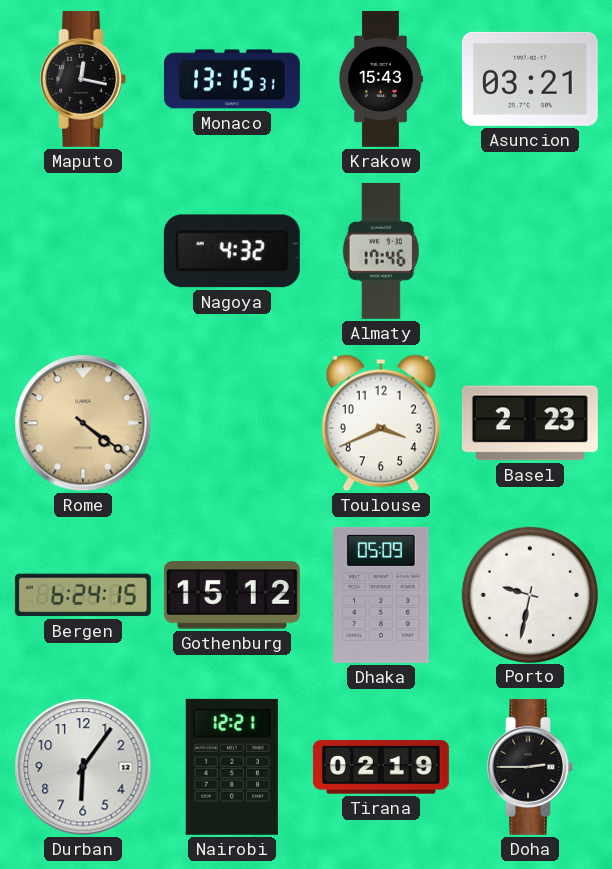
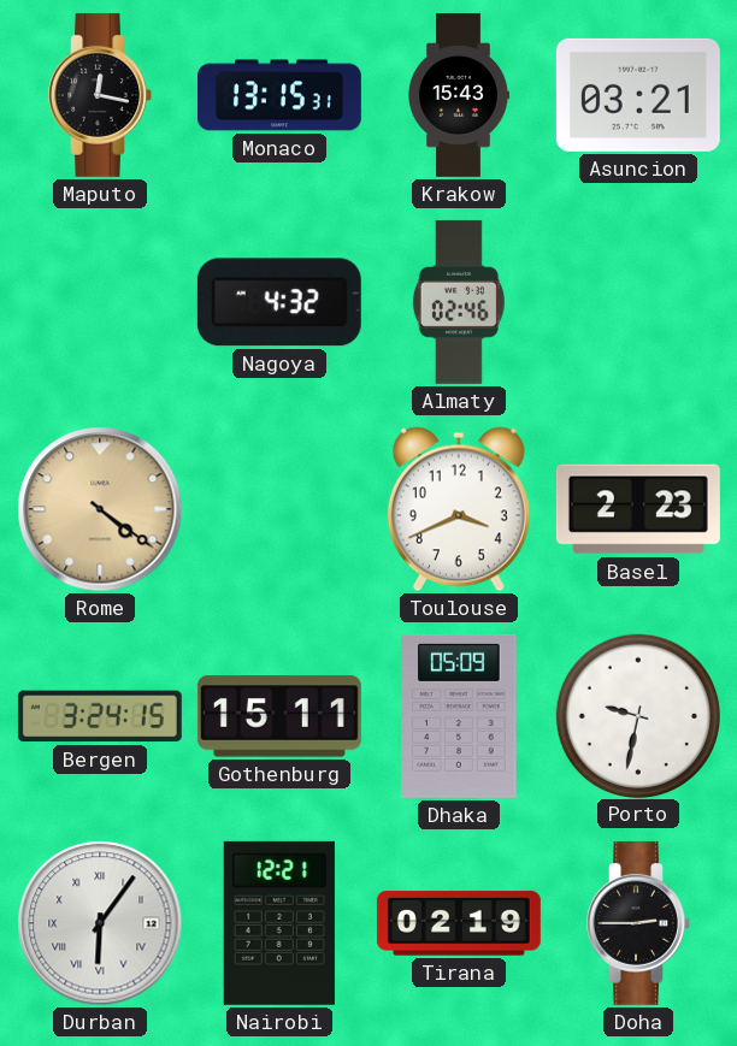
Almaty: 17:46 -> 02:46 (459, 302)
Bergen: 6:24 -> 3:24 (100, 716)
Gothenburg: 15:12 -> 15:11 (279, 716)
Durban numerals: Arabic -> Roman (100, 923)
